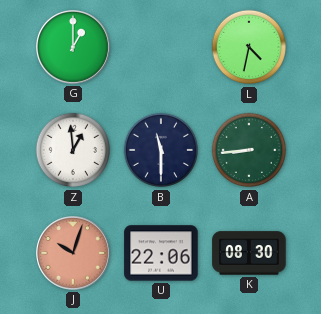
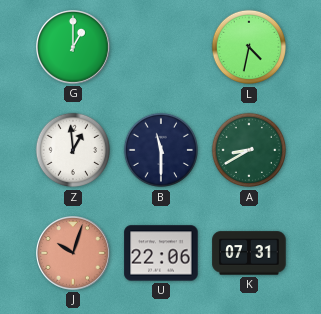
A: 8:44 -> 8:40 (249, 150)
K: 08:30 -> 07:31 (249, 253)
